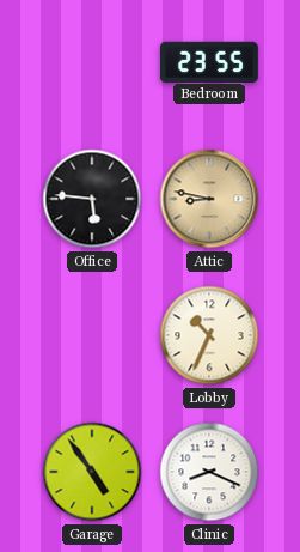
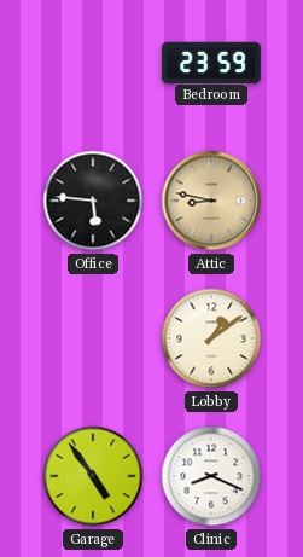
Bedroom: 23:55 -> 23:59 (211, 62)
Lobby: 10:34 -> 1:09 (211, 338)
